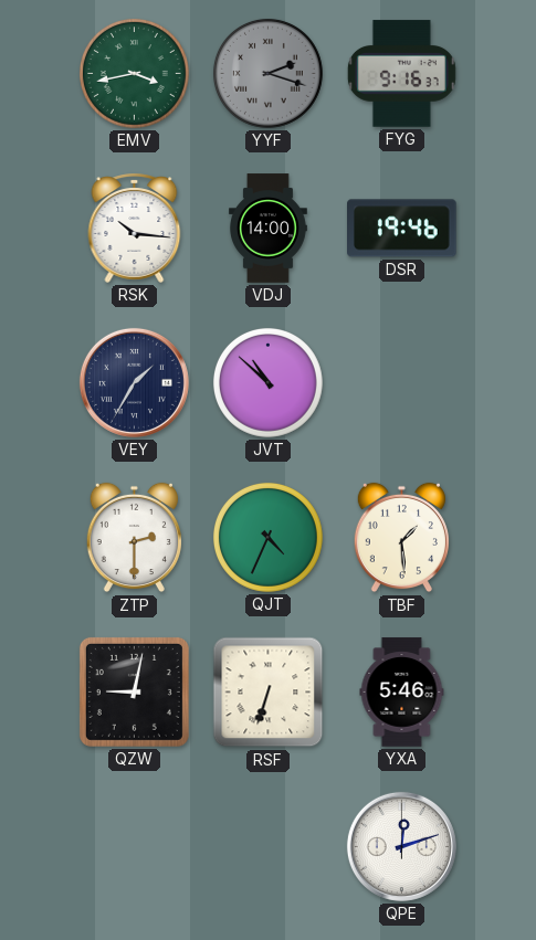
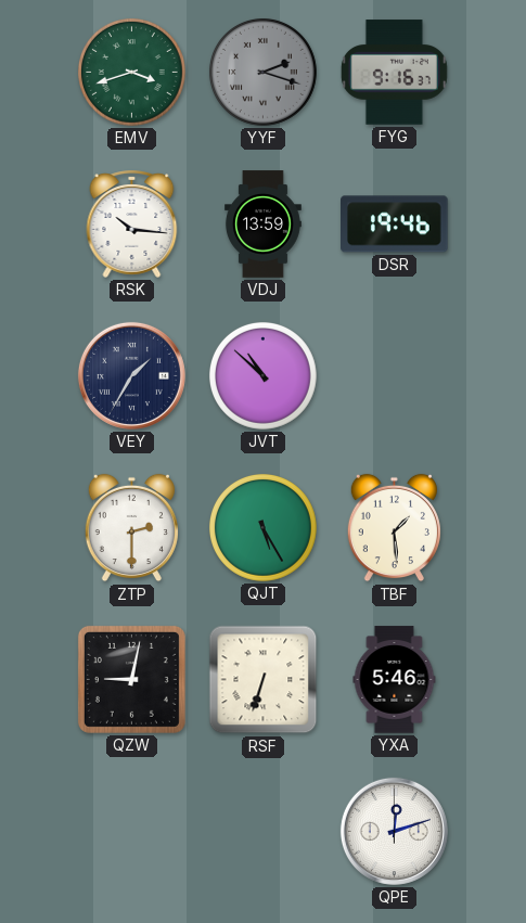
EMV: 3:43 -> 3:42 (131, 72)
VDJ: 14:00 -> 13:59 (264, 225)
QJT: 4:34 -> 5:25 (262, 527)
